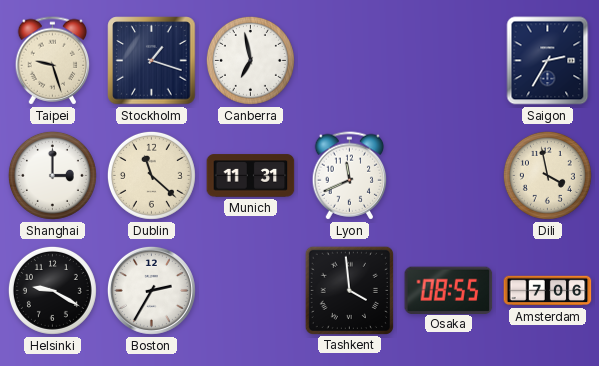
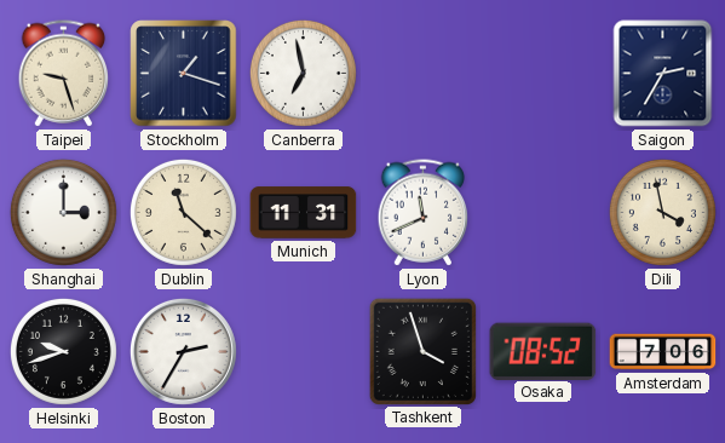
Helsinki: 9:20 -> 9:42 (63, 351)
Tashkent: 3:59 -> 3:57 (422, 351)
Osaka: 08:55 -> 08:52 (543, 351)
